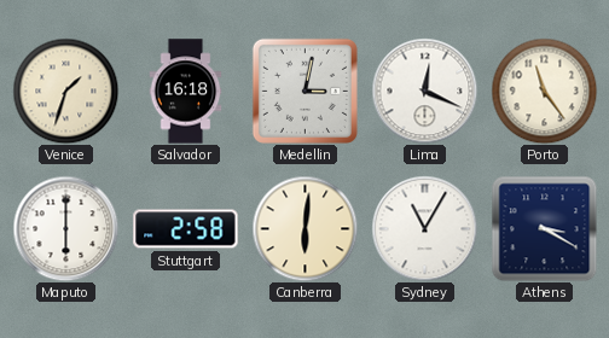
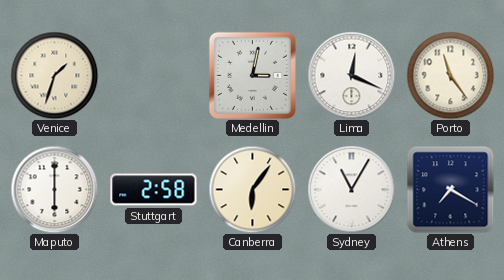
Salvador: 16:18 -> none (186, 92)
Canberra: 6:01 -> 6:06 (252, 189)
Athens: 3:20 -> 7:20 (450, 189)
